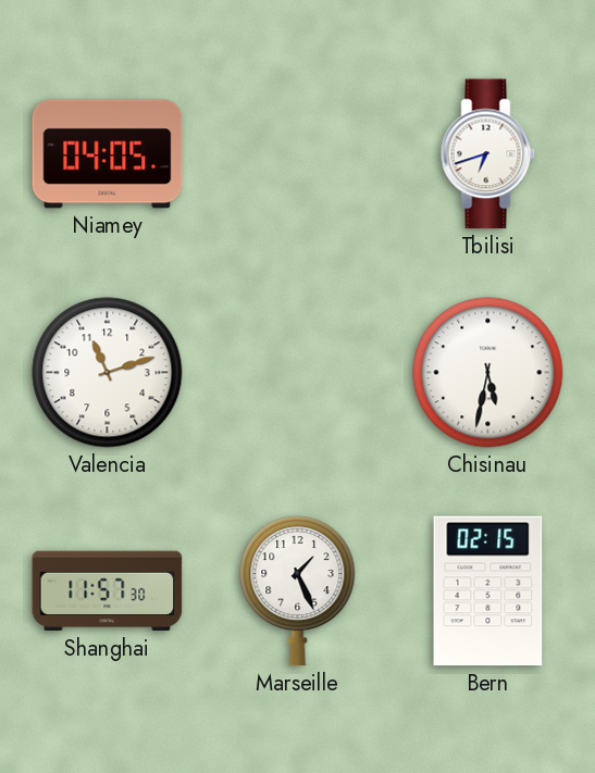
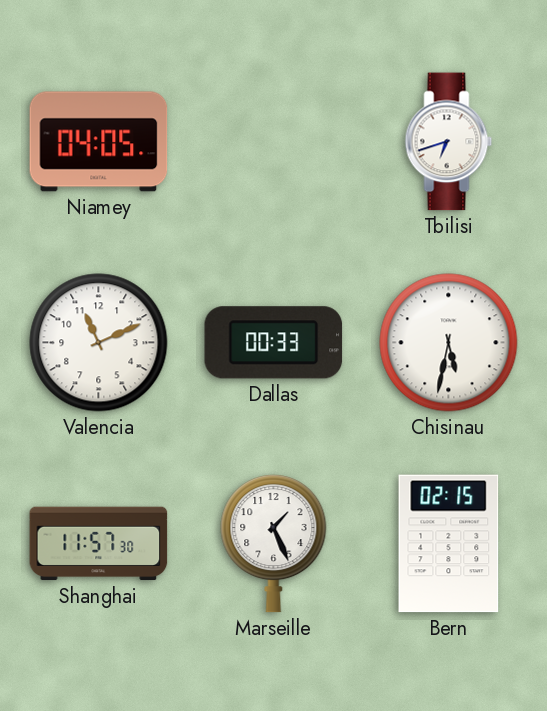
Valencia: 11:12 -> 11:11 (99, 343)
Dallas: none -> 00:33 (274, 343)
